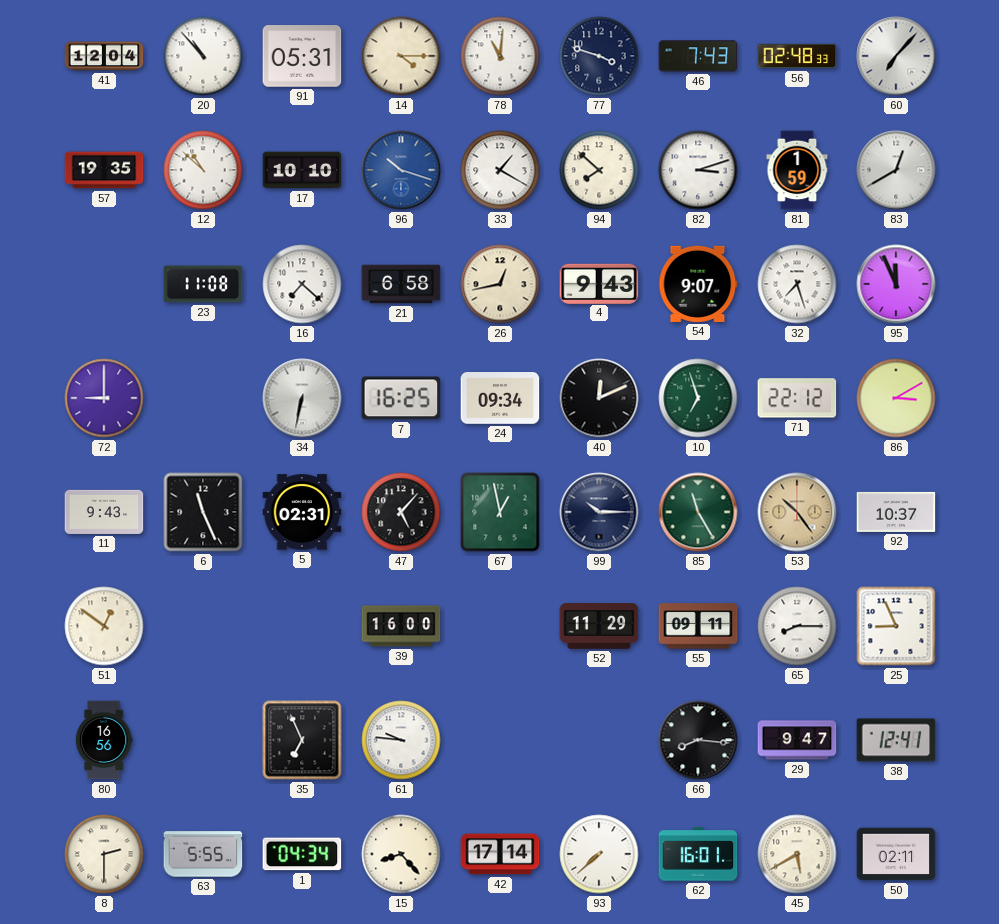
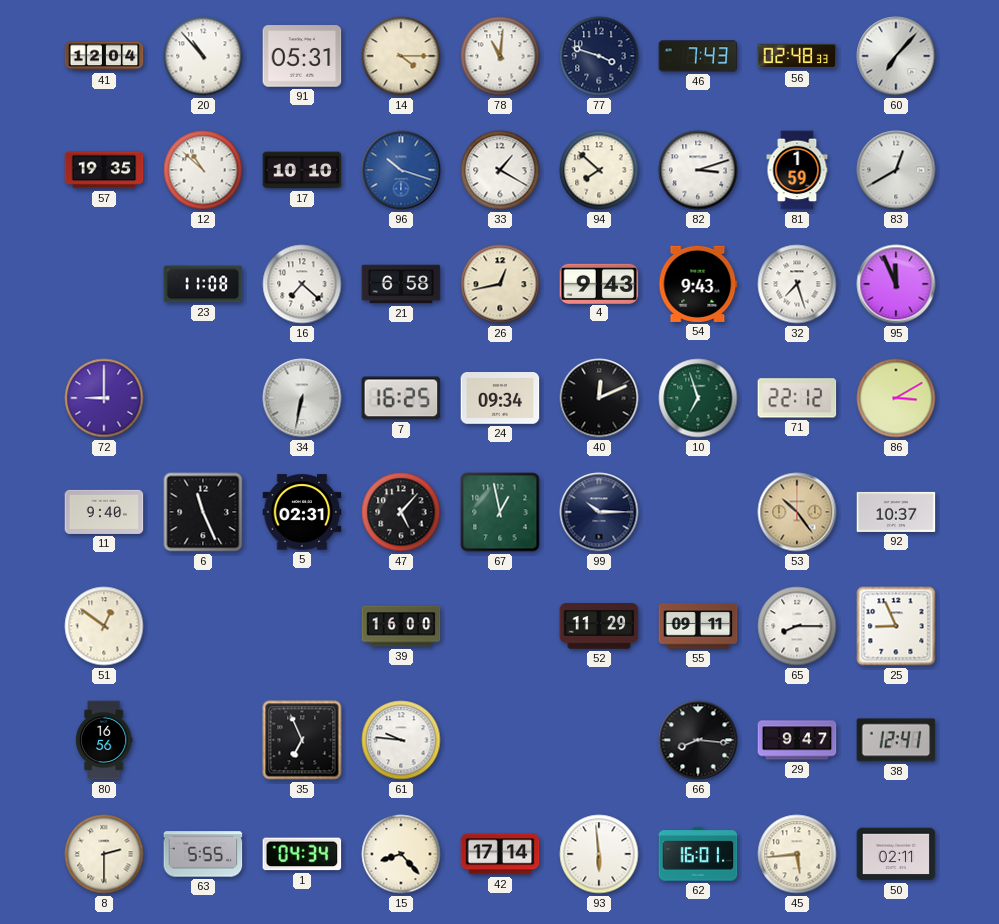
54: 9:07 -> 9:43 (698, 284)
11: 9:43 -> 9:40 (104, 512)
85: 11:25 -> none (698, 512)
93: 7:38 -> 5:59 (599, 854)
45: 5:40 -> 5:44 (797, 854)
